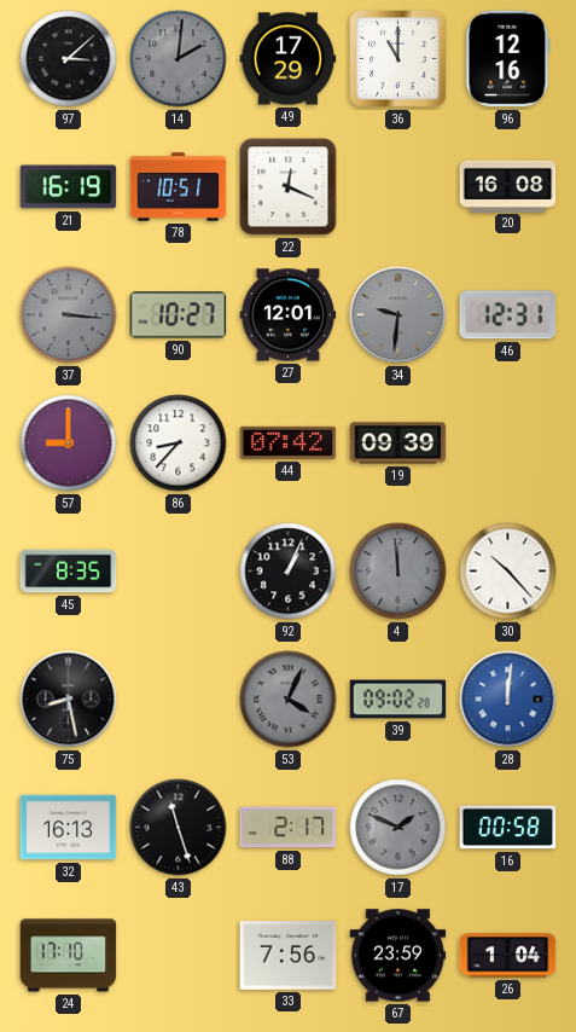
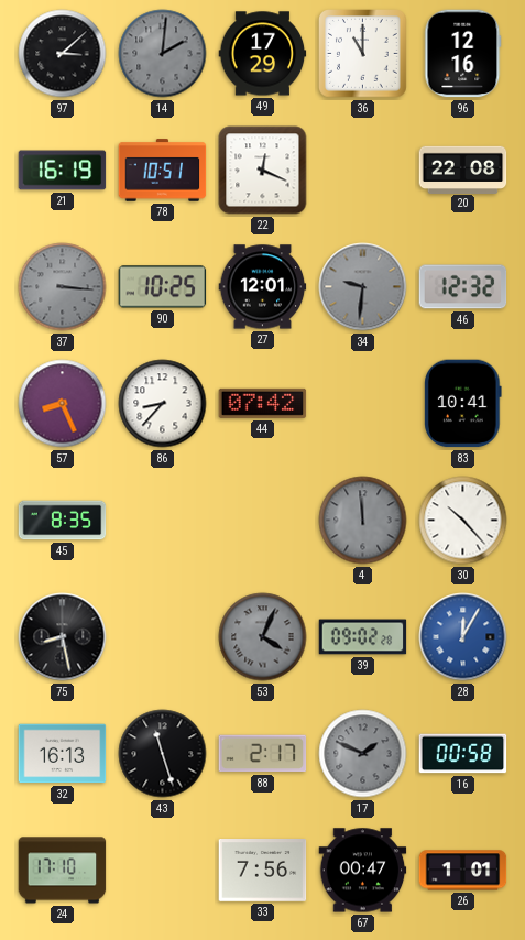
20: 16:08 -> 22:08 (463, 170)
90: 10:27 -> 10:25 (163, 287)
46: 12:31 -> 12:32 (463, 287)
57: 9:00 -> 8:26 (63, 404)
19: 09:39 -> none (398, 443)
83: none -> 10:41 (463, 404)
92: 1:04 -> none (289, 572)
28: 12:01 -> 12:05 (463, 637)
67: 23:59 -> 00:47 (363, 871)
26: 1:04 -> 1:01 (463, 871)
